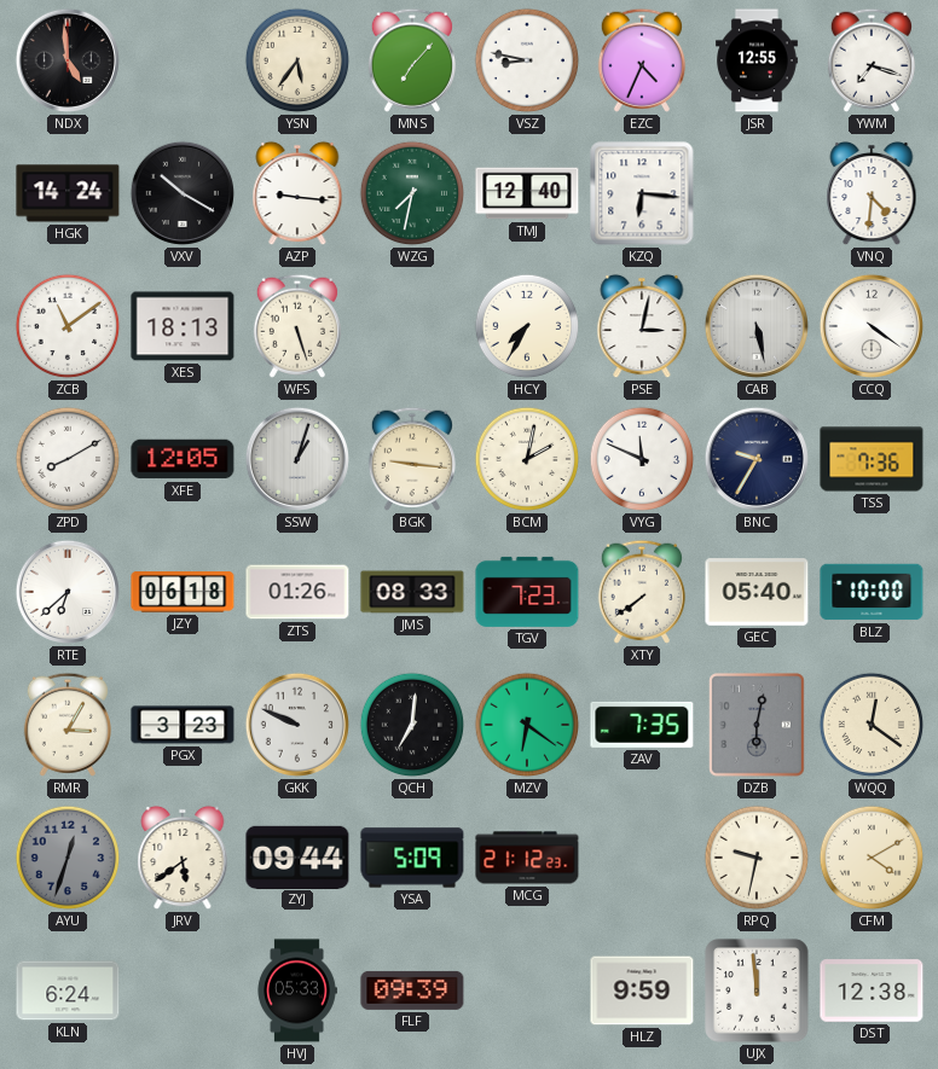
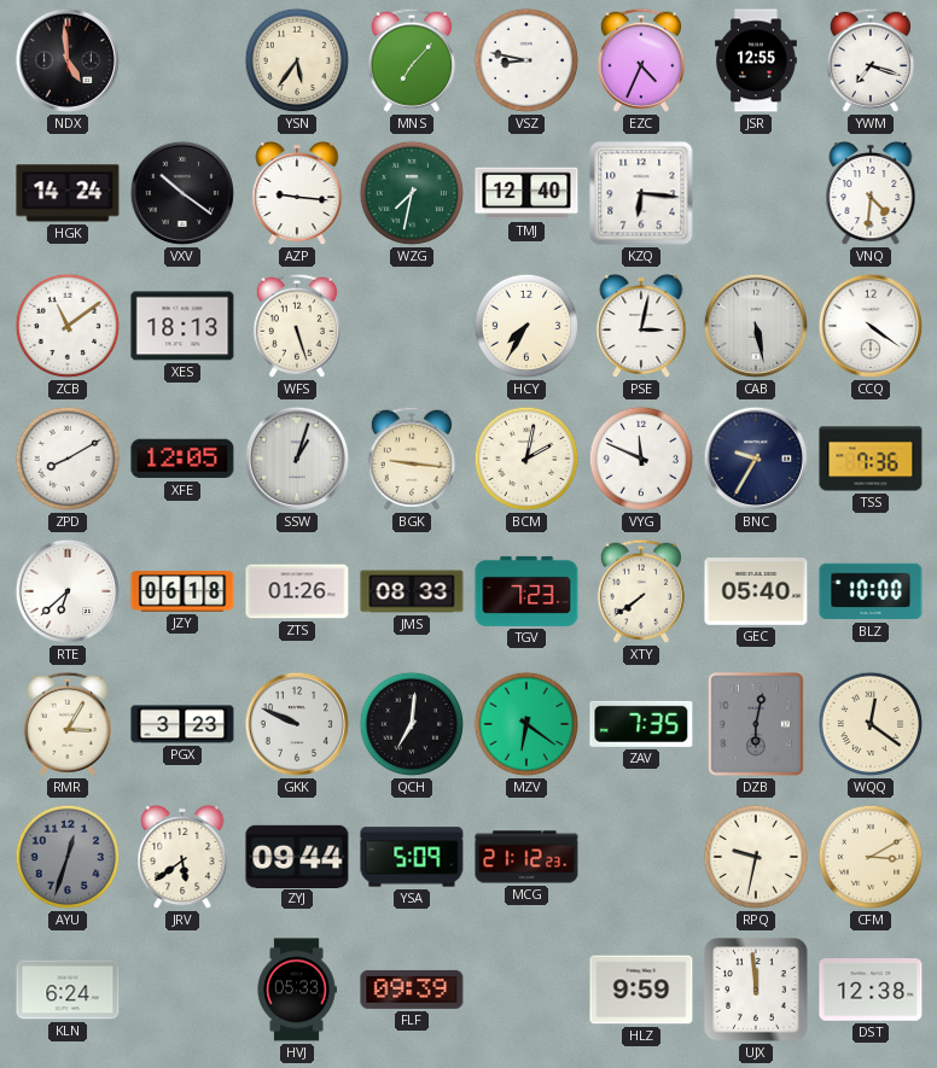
VXV: 10:20 -> 10:21 (182, 193)
CFM: 4:10 -> 3:10 (871, 857)
